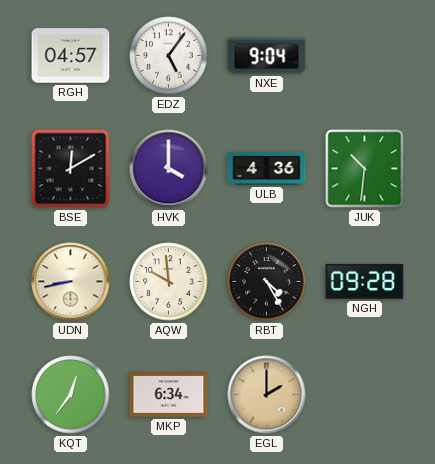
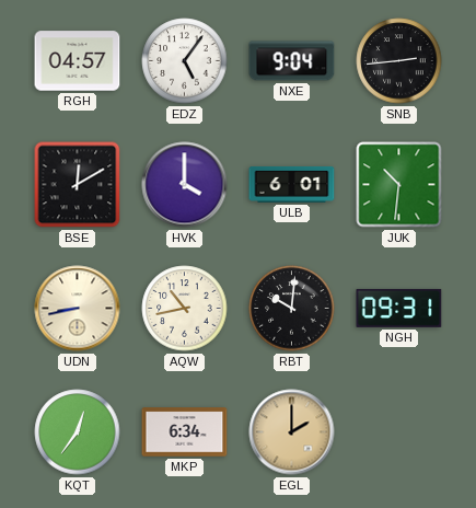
SNB: none -> 2:44 (399, 61)
ULB: 4:36 -> 6:01 (292, 184)
AQW: 9:59 -> 10:43 (185, 309)
RBT: 4:25 -> 10:01 (292, 309)
NGH: 09:28 -> 09:31 (399, 308)
